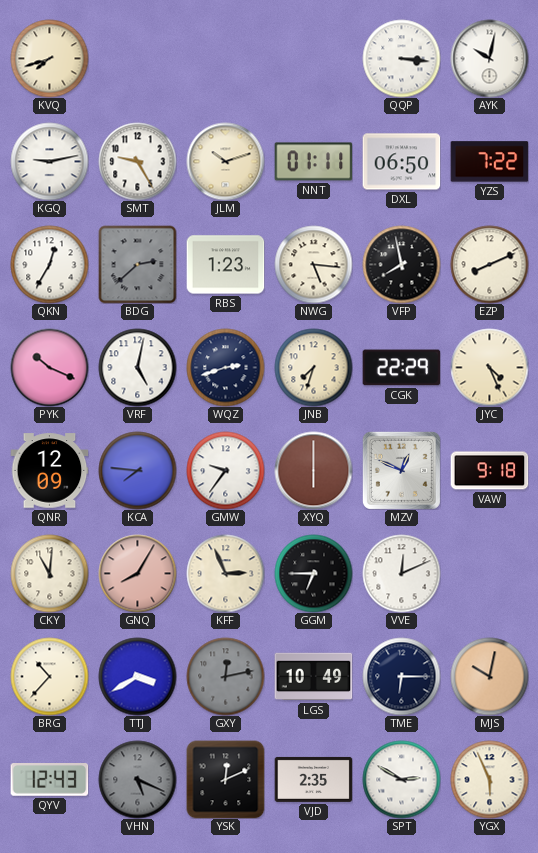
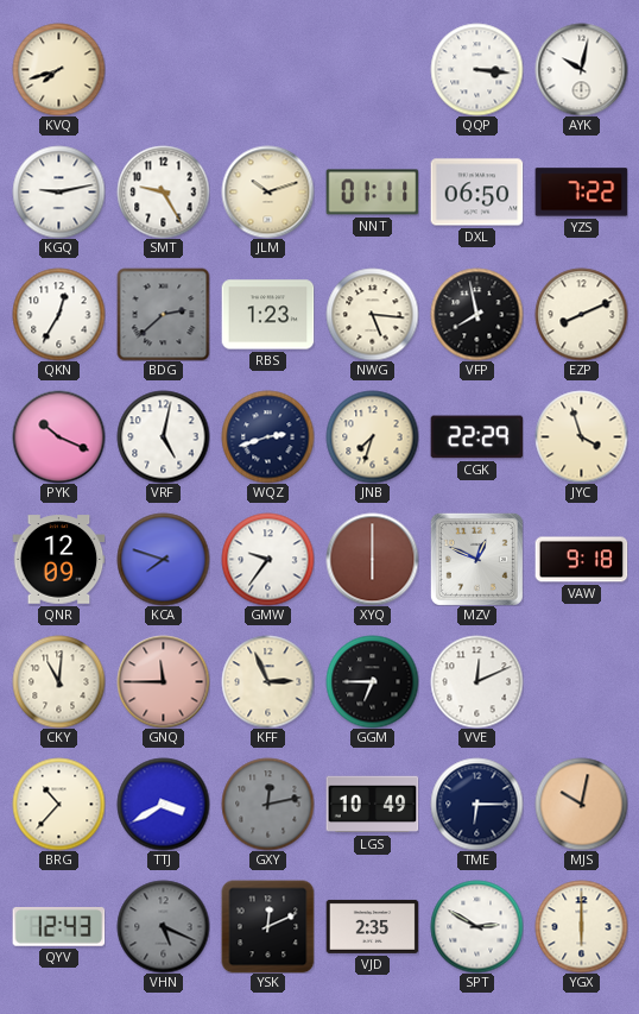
JYC: 4:26 -> 3:57 (581, 436)
KCA: 7:46 -> 7:48 (163, 559)
GNQ: 8:05 -> 11:45 (163, 681)
YGX: 5:56 -> 6:00 (581, 926)
